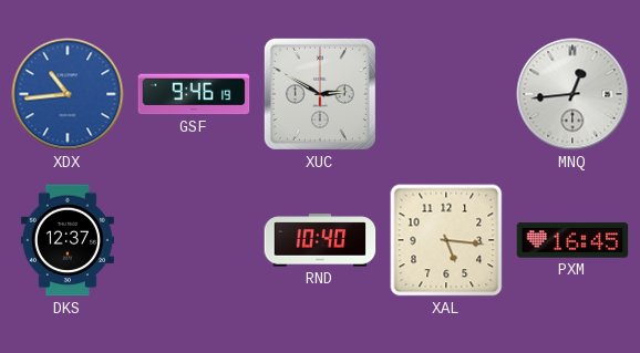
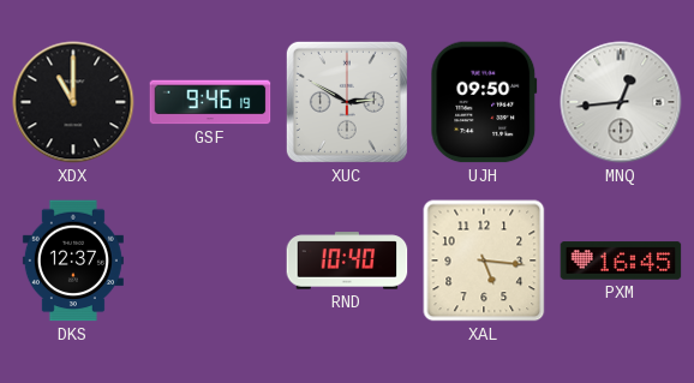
XDX: 10:44 -> 11:00 (73, 102)
XDX dial: blue -> black (73, 102)
UJH: none -> 09:50 (484, 102)
